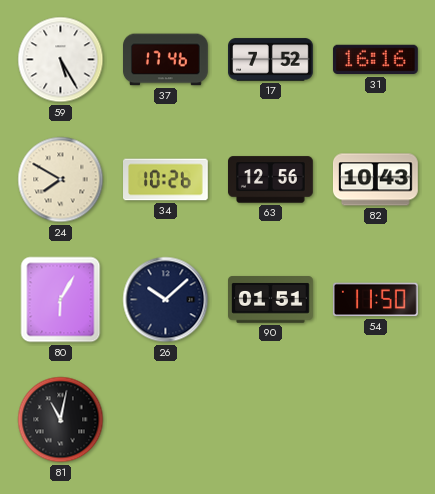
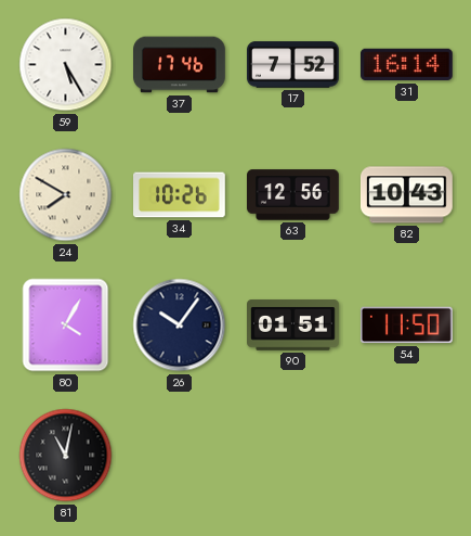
31: 16:16 -> 16:14 (406, 65)
80: 6:05 -> 4:05 (66, 326)
26: 10:08 -> 10:06 (180, 326)
